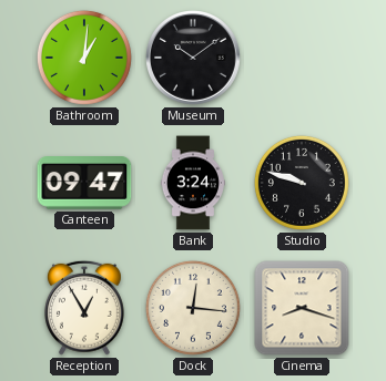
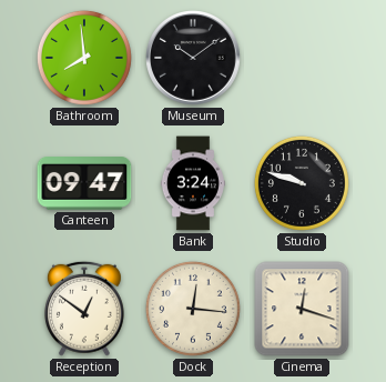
Bathroom: 1:01 -> 7:59 (84, 58)
Reception: 12:55 -> 12:51 (84, 309)
Cinema: 8:18 -> 12:18 (302, 309)
